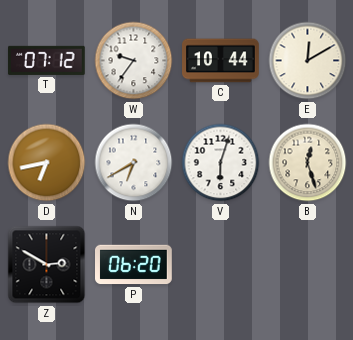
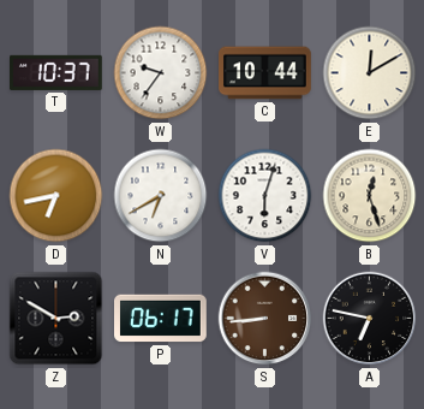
T: 07:12 -> 10:37 (56, 72)
P: 06:20 -> 06:17 (161, 319)
S: none -> 8:44 (265, 319)
A: none -> 6:47 (370, 319)
